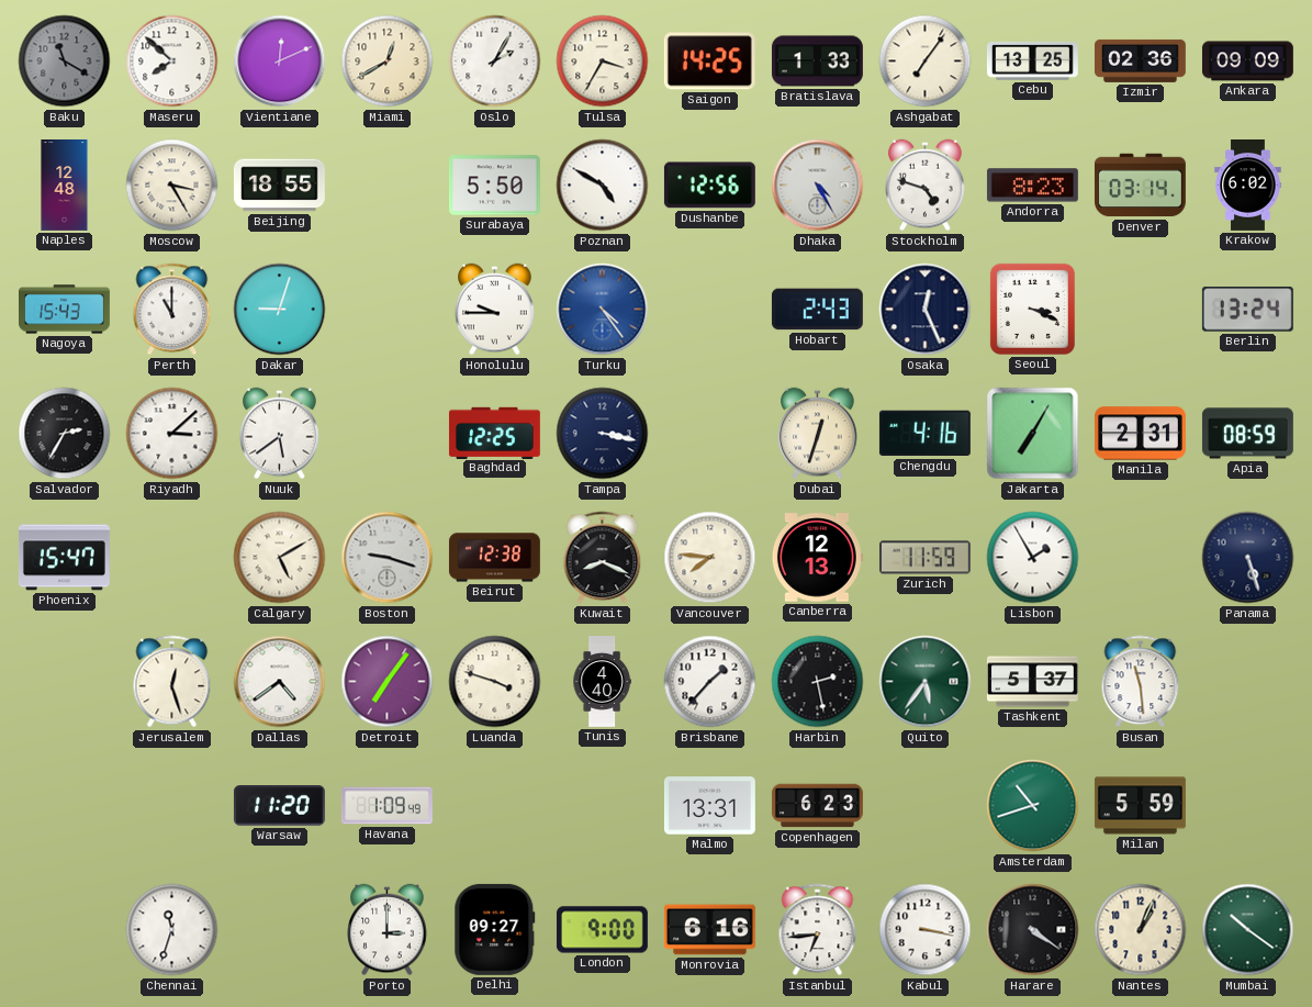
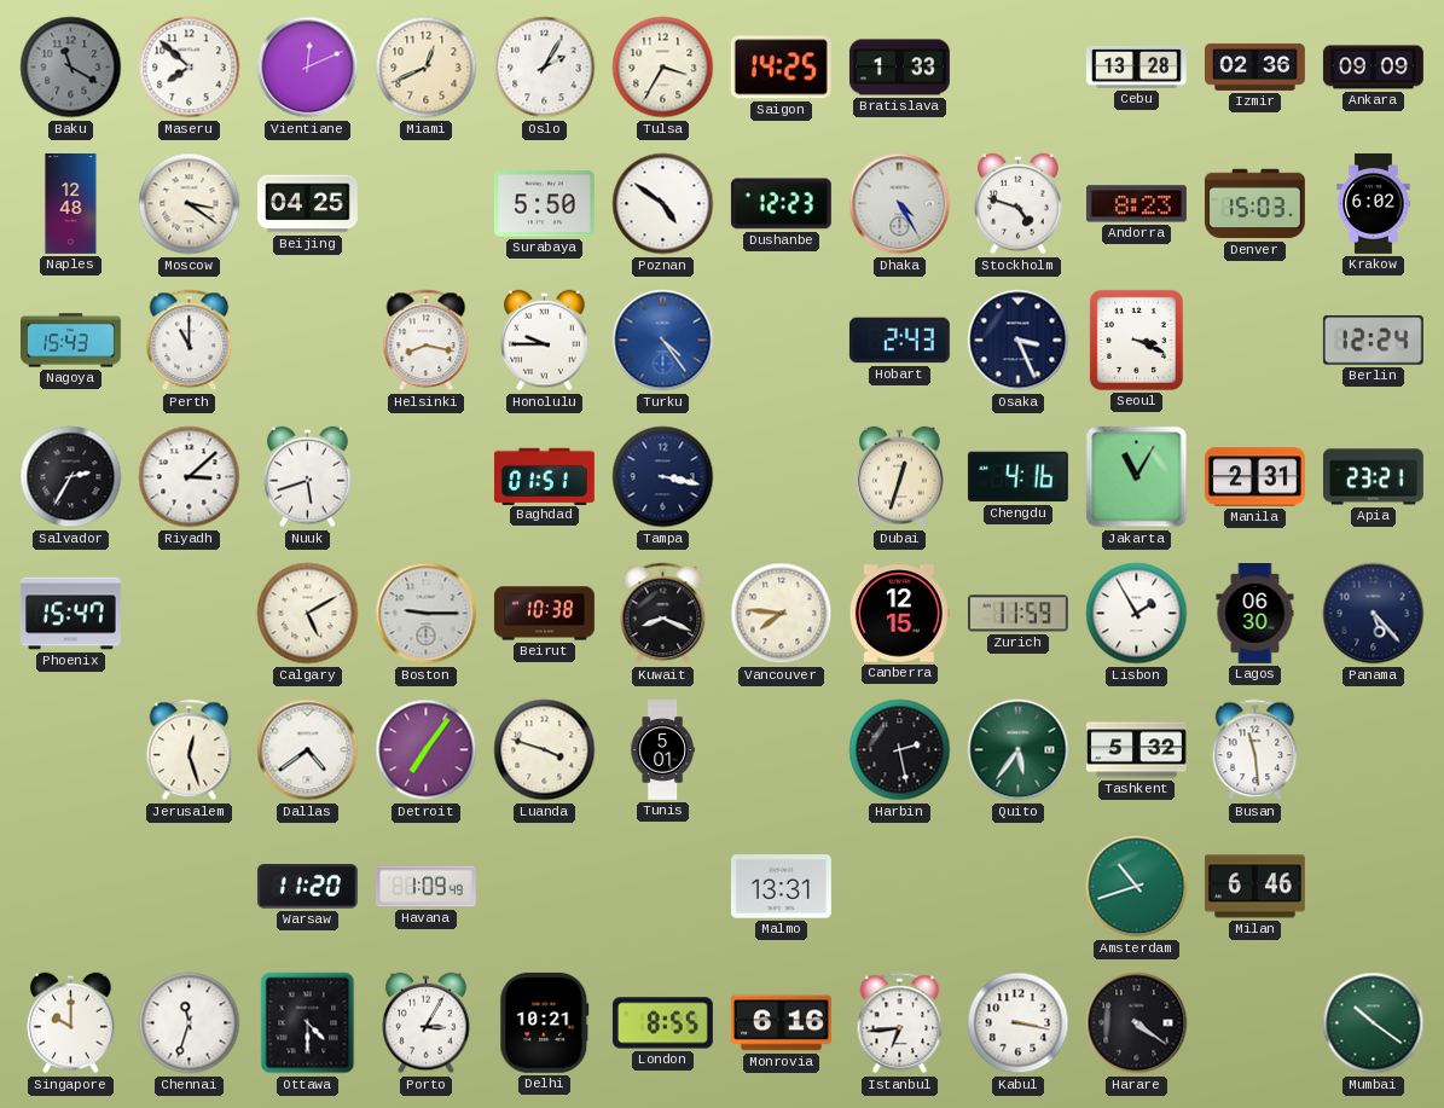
Miami: 12:40 -> 12:41 (427, 68)
Ashgabat: 7:06 -> none (926, 61)
Cebu: 13:25 -> 13:28 (1136, 66)
Moscow: 3:25 -> 3:21 (190, 204)
Beijing: 18:55 -> 04:25 (307, 204)
Poznan: 4:50 -> 4:51 (663, 204)
Dushanbe: 12:56 -> 12:23 (781, 204)
Denver: 03:14 -> 15:03 (1254, 204)
Dakar: 9:03 -> none (280, 310)
Helsinki: none -> 8:17 (427, 341)
Osaka: 12:26 -> 3:26 (1019, 341)
Berlin: 13:24 -> 12:24 (1373, 341)
Nuuk: 5:39 -> 5:42 (308, 477)
Baghdad: 12:25 -> 01:51 (544, 476)
Jakarta: 7:05 -> 11:05 (1137, 477)
Apia: 08:59 -> 23:21 (1373, 477)
Boston: 9:18 -> 9:15 (427, 614)
Beirut: 12:38 -> 10:38 (544, 614)
Canberra: 12:13 -> 12:15 (899, 614)
Lagos: none -> 06:30 (1255, 614)
Panama: 5:27 -> 5:23 (1374, 614)
Tunis: 4:40 -> 5:01 (662, 750)
Brisbane: 1:37 -> none (710, 682)
Tashkent: 5:37 -> 5:32 (1137, 750)
Copenhagen: 6:23 -> none (817, 806)
Milan: 5:59 -> 6:46 (1254, 887)
Singapore: none -> 10:00 (71, 1023)
Ottawa: none -> 4:30 (308, 1023)
Porto: 3:00 -> 3:05 (427, 1023)
Delhi: 09:27 -> 10:21 (545, 1022)
London: 9:00 -> 8:55 (662, 1023)
Nantes: 1:04 -> none (1141, 930)
